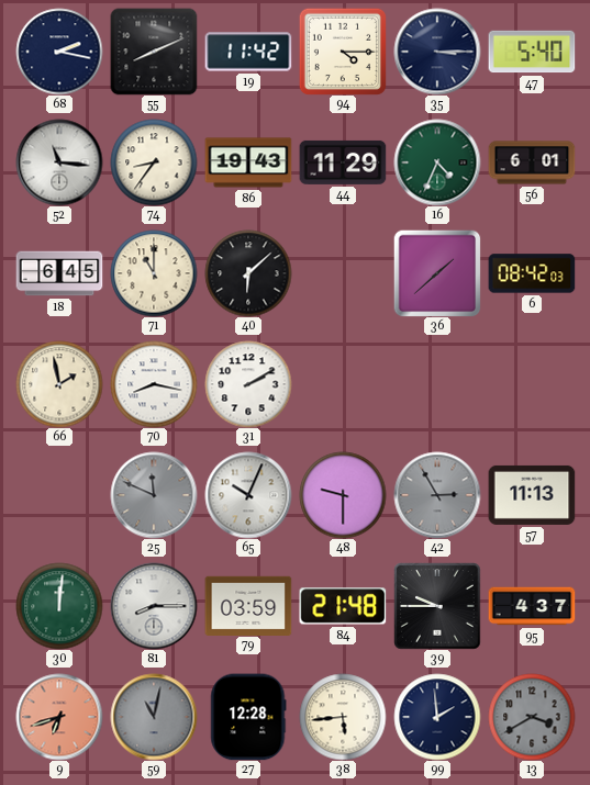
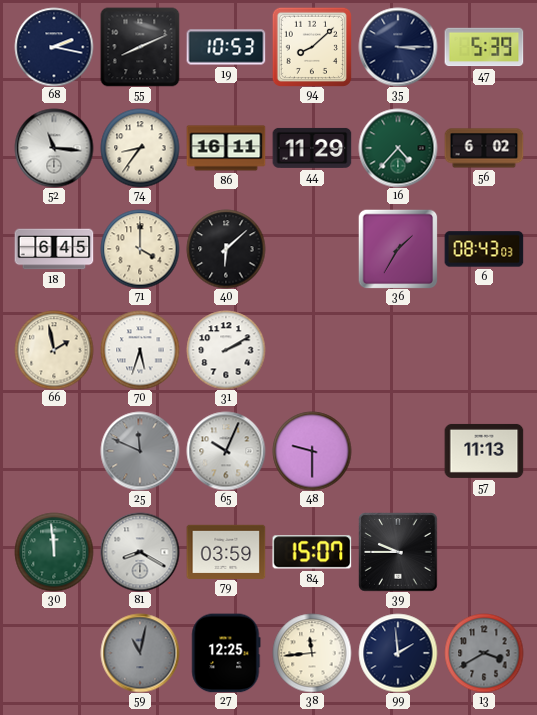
19: 11:42 -> 10:53 (226, 47)
94: 4:15 -> 8:08 (312, 47)
47: 5:40 -> 5:39 (484, 47)
86: 19:43 -> 16:11 (226, 148)
16: 4:34 -> 4:37 (398, 148)
56: 6:01 -> 6:02 (484, 148)
71: 11:00 -> 4:00 (140, 249)
36: 1:38 -> 1:35 (398, 249)
6: 08:42 -> 08:43 (484, 249)
70: 8:17 -> 5:33 (140, 350)
42: 2:55 -> none (437, 495)
30: 12:01 -> 11:59 (54, 552)
81: 8:15 -> 8:20 (140, 552)
84: 21:48 -> 15:07 (312, 552)
95: 4:37 -> none (532, 606)
9: 6:42 -> none (59, 717)
27: 12:28 -> 12:25 (226, 653)
38: 5:44 -> 11:44 (312, 653)
